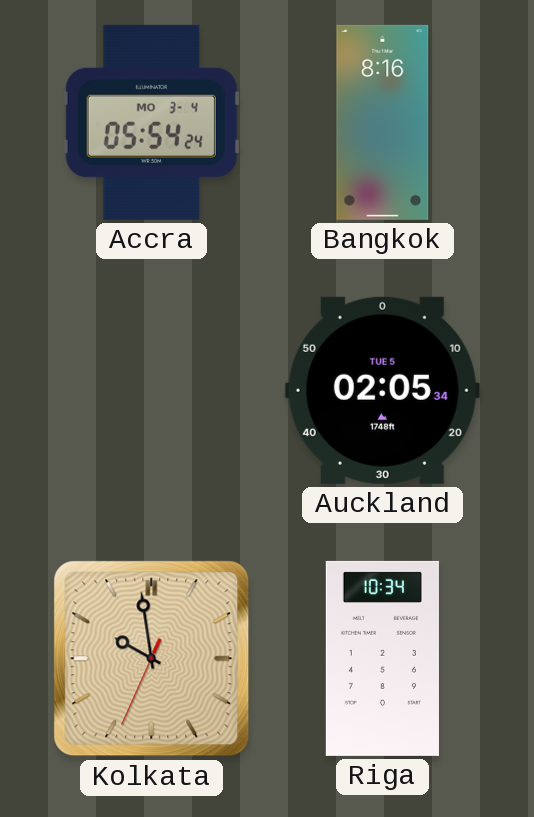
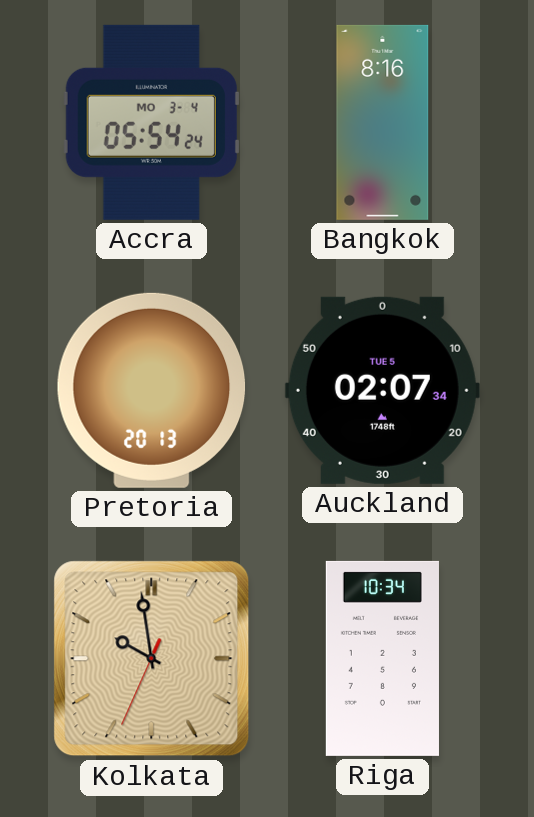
Pretoria: none -> 20:13 (152, 390)
Auckland: 02:05 -> 02:07 (382, 390)
